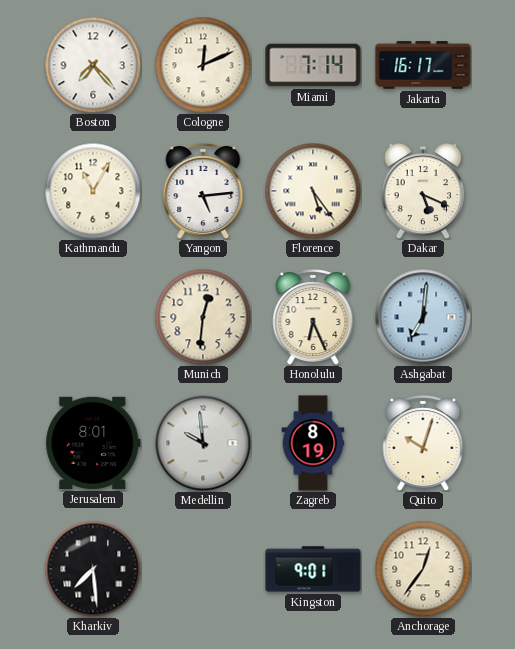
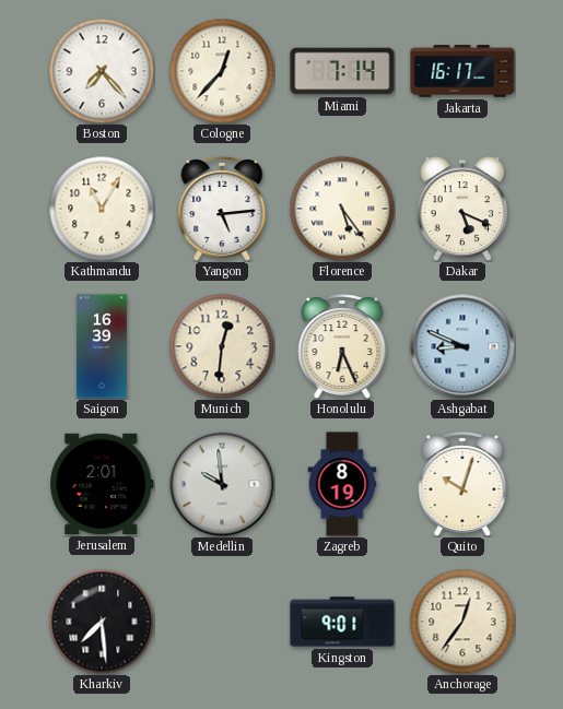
Cologne: 12:11 -> 12:37 (222, 71)
Saigon: none -> 16:39 (102, 346)
Ashgabat: 7:01 -> 8:49 (462, 346)
Jerusalem: 8:01 -> 2:01 (102, 484)
